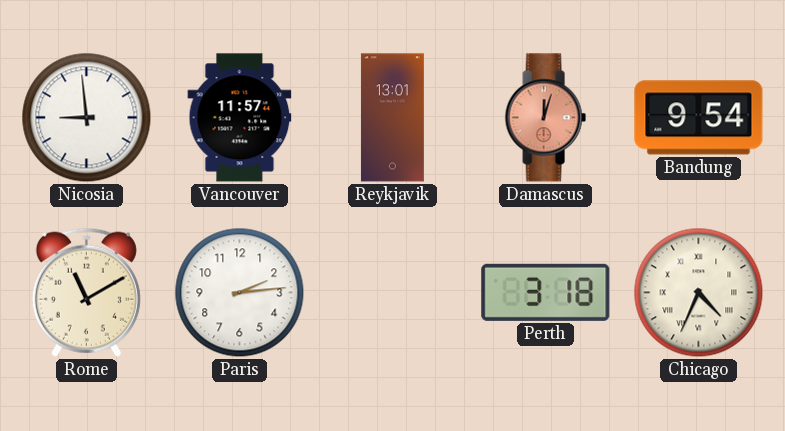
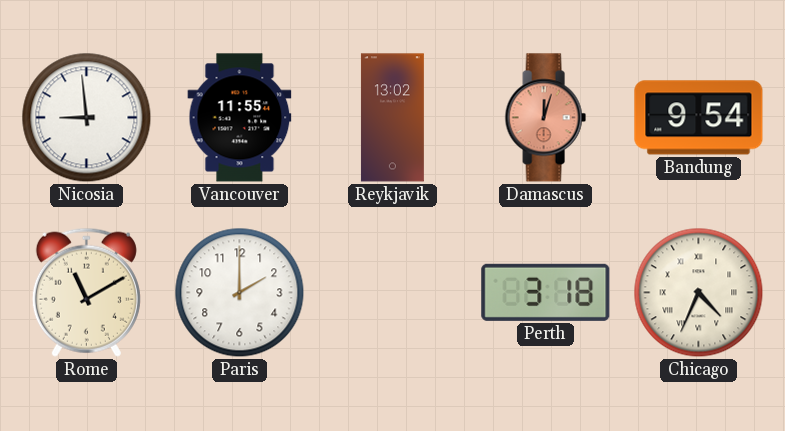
Vancouver: 11:57 -> 11:55 (240, 118)
Reykjavik: 13:01 -> 13:02 (392, 118)
Paris: 2:14 -> 2:00 (240, 293)
